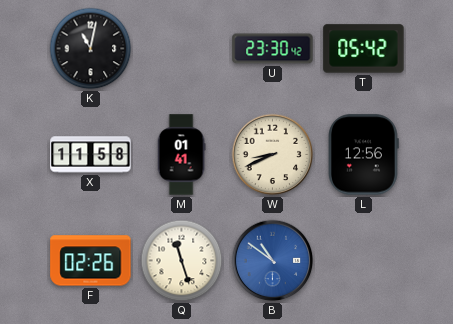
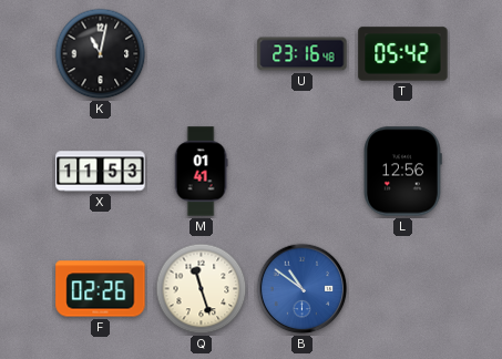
U: 23:30 -> 23:16 (303, 54)
X: 11:58 -> 11:53 (101, 172)
W: 8:41 -> none (273, 155)
